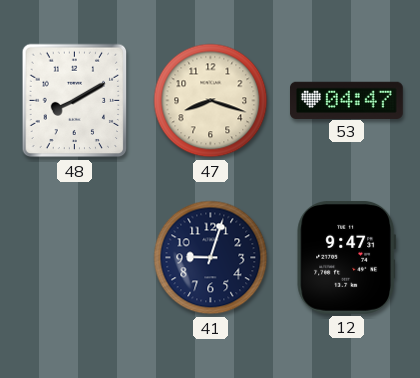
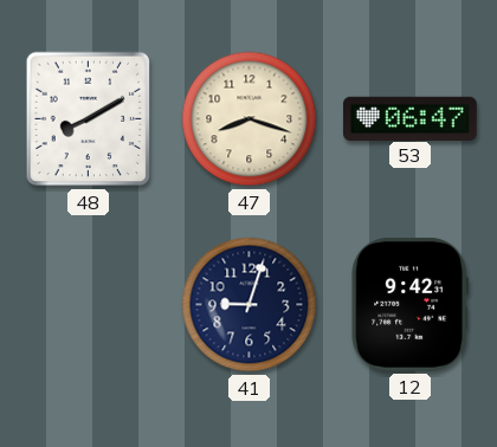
53: 04:47 -> 06:47 (411, 118)
12: 9:47 -> 9:42 (409, 304)
